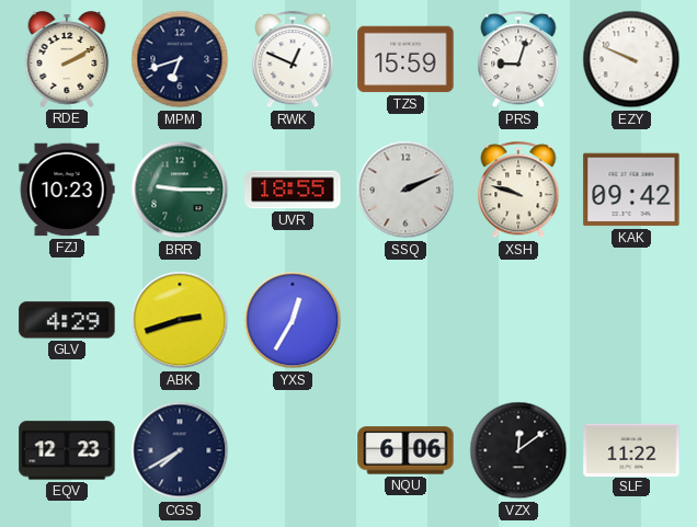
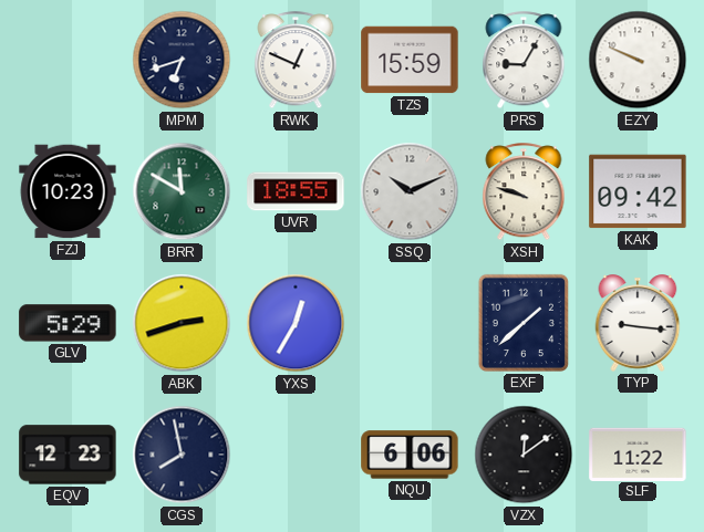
RDE: 2:10 -> none (67, 59)
PRS: 9:03 -> 9:05 (524, 61)
BRR: 9:15 -> 11:50 (182, 191)
SSQ: 2:11 -> 10:11 (410, 191)
GLV: 4:29 -> 5:29 (68, 323)
EXF: none -> 1:38 (524, 323)
TYP: none -> 9:16 (638, 323)
CGS: 7:40 -> 7:58 (182, 455)
